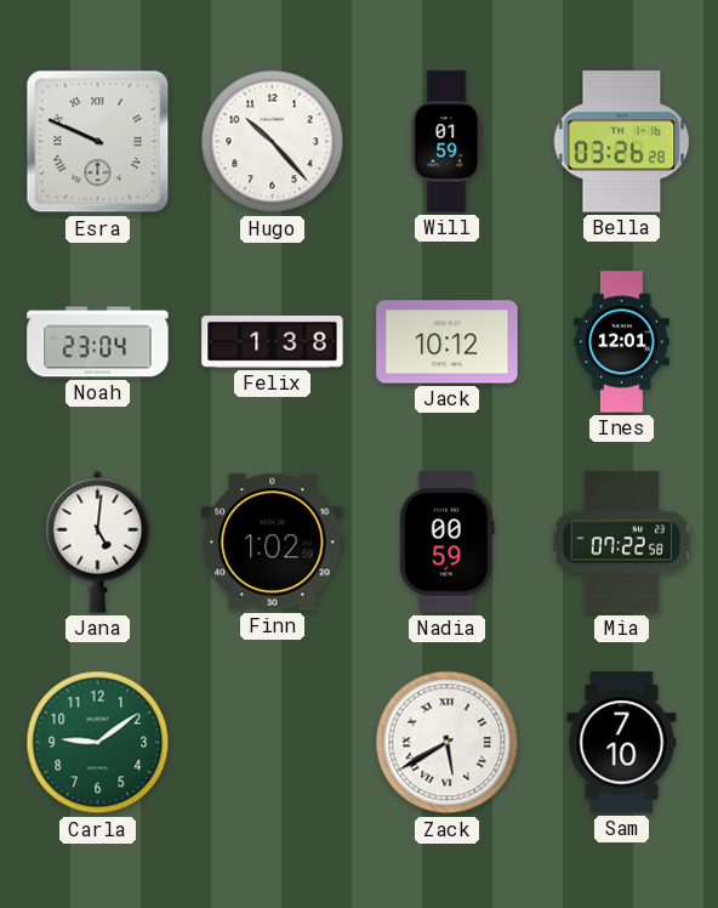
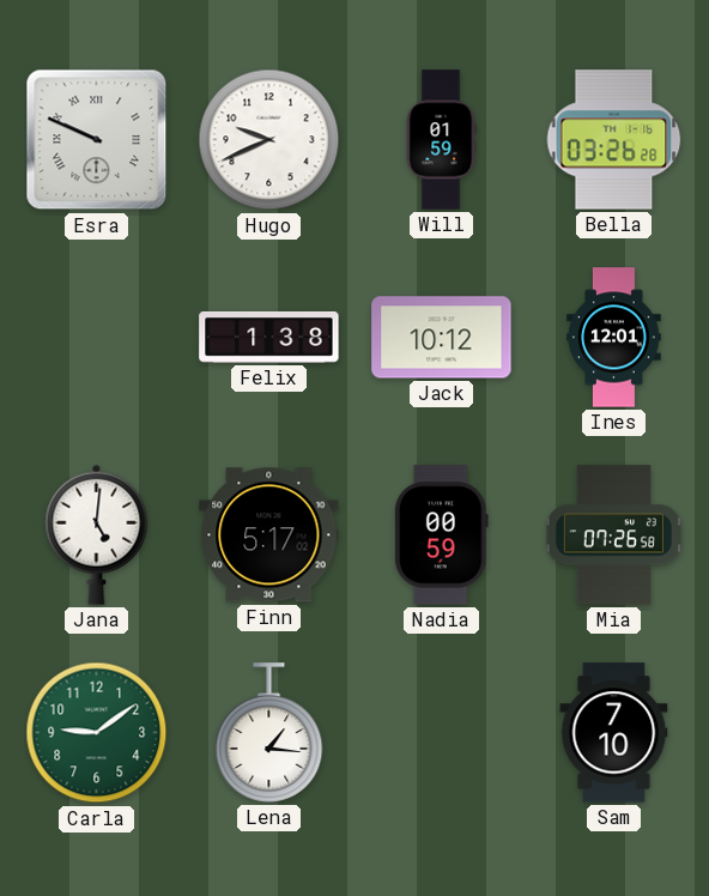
Hugo: 10:23 -> 9:41 (269, 140)
Noah: 23:04 -> none (98, 342)
Finn: 1:02 -> 5:17 (269, 535)
Mia: 07:22 -> 07:26 (613, 535)
Lena: none -> 1:16 (269, 733)
Zack: 5:40 -> none (448, 743)
